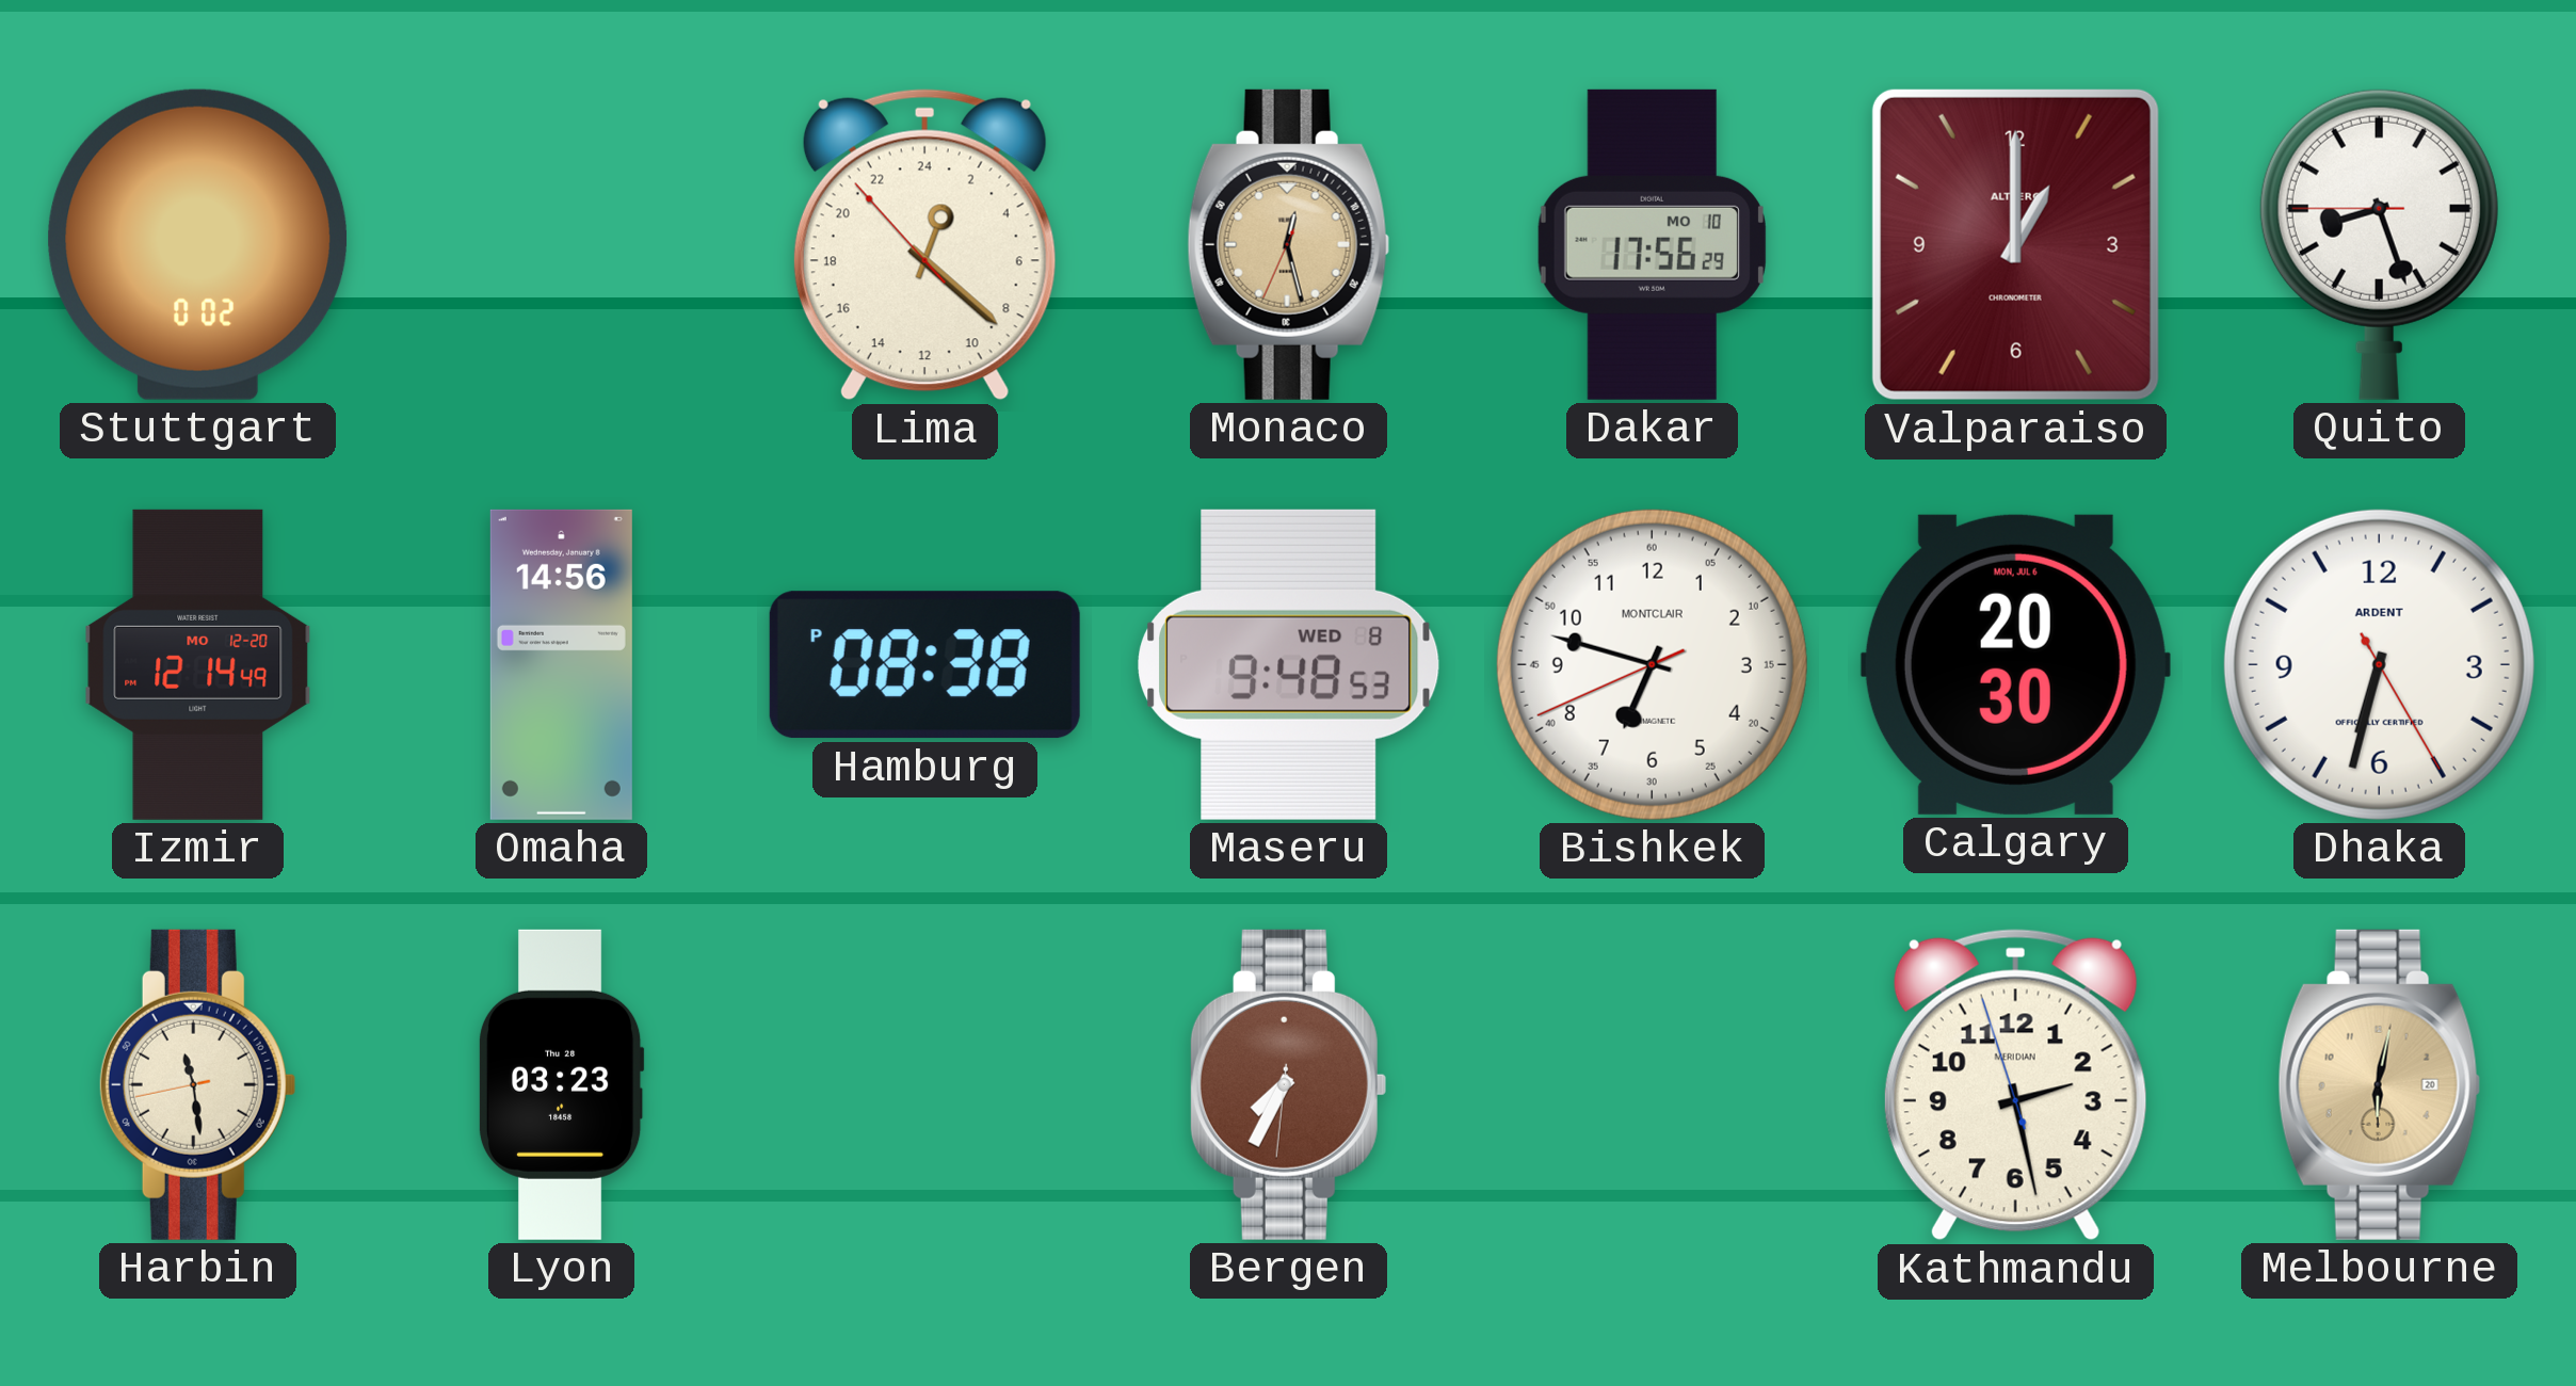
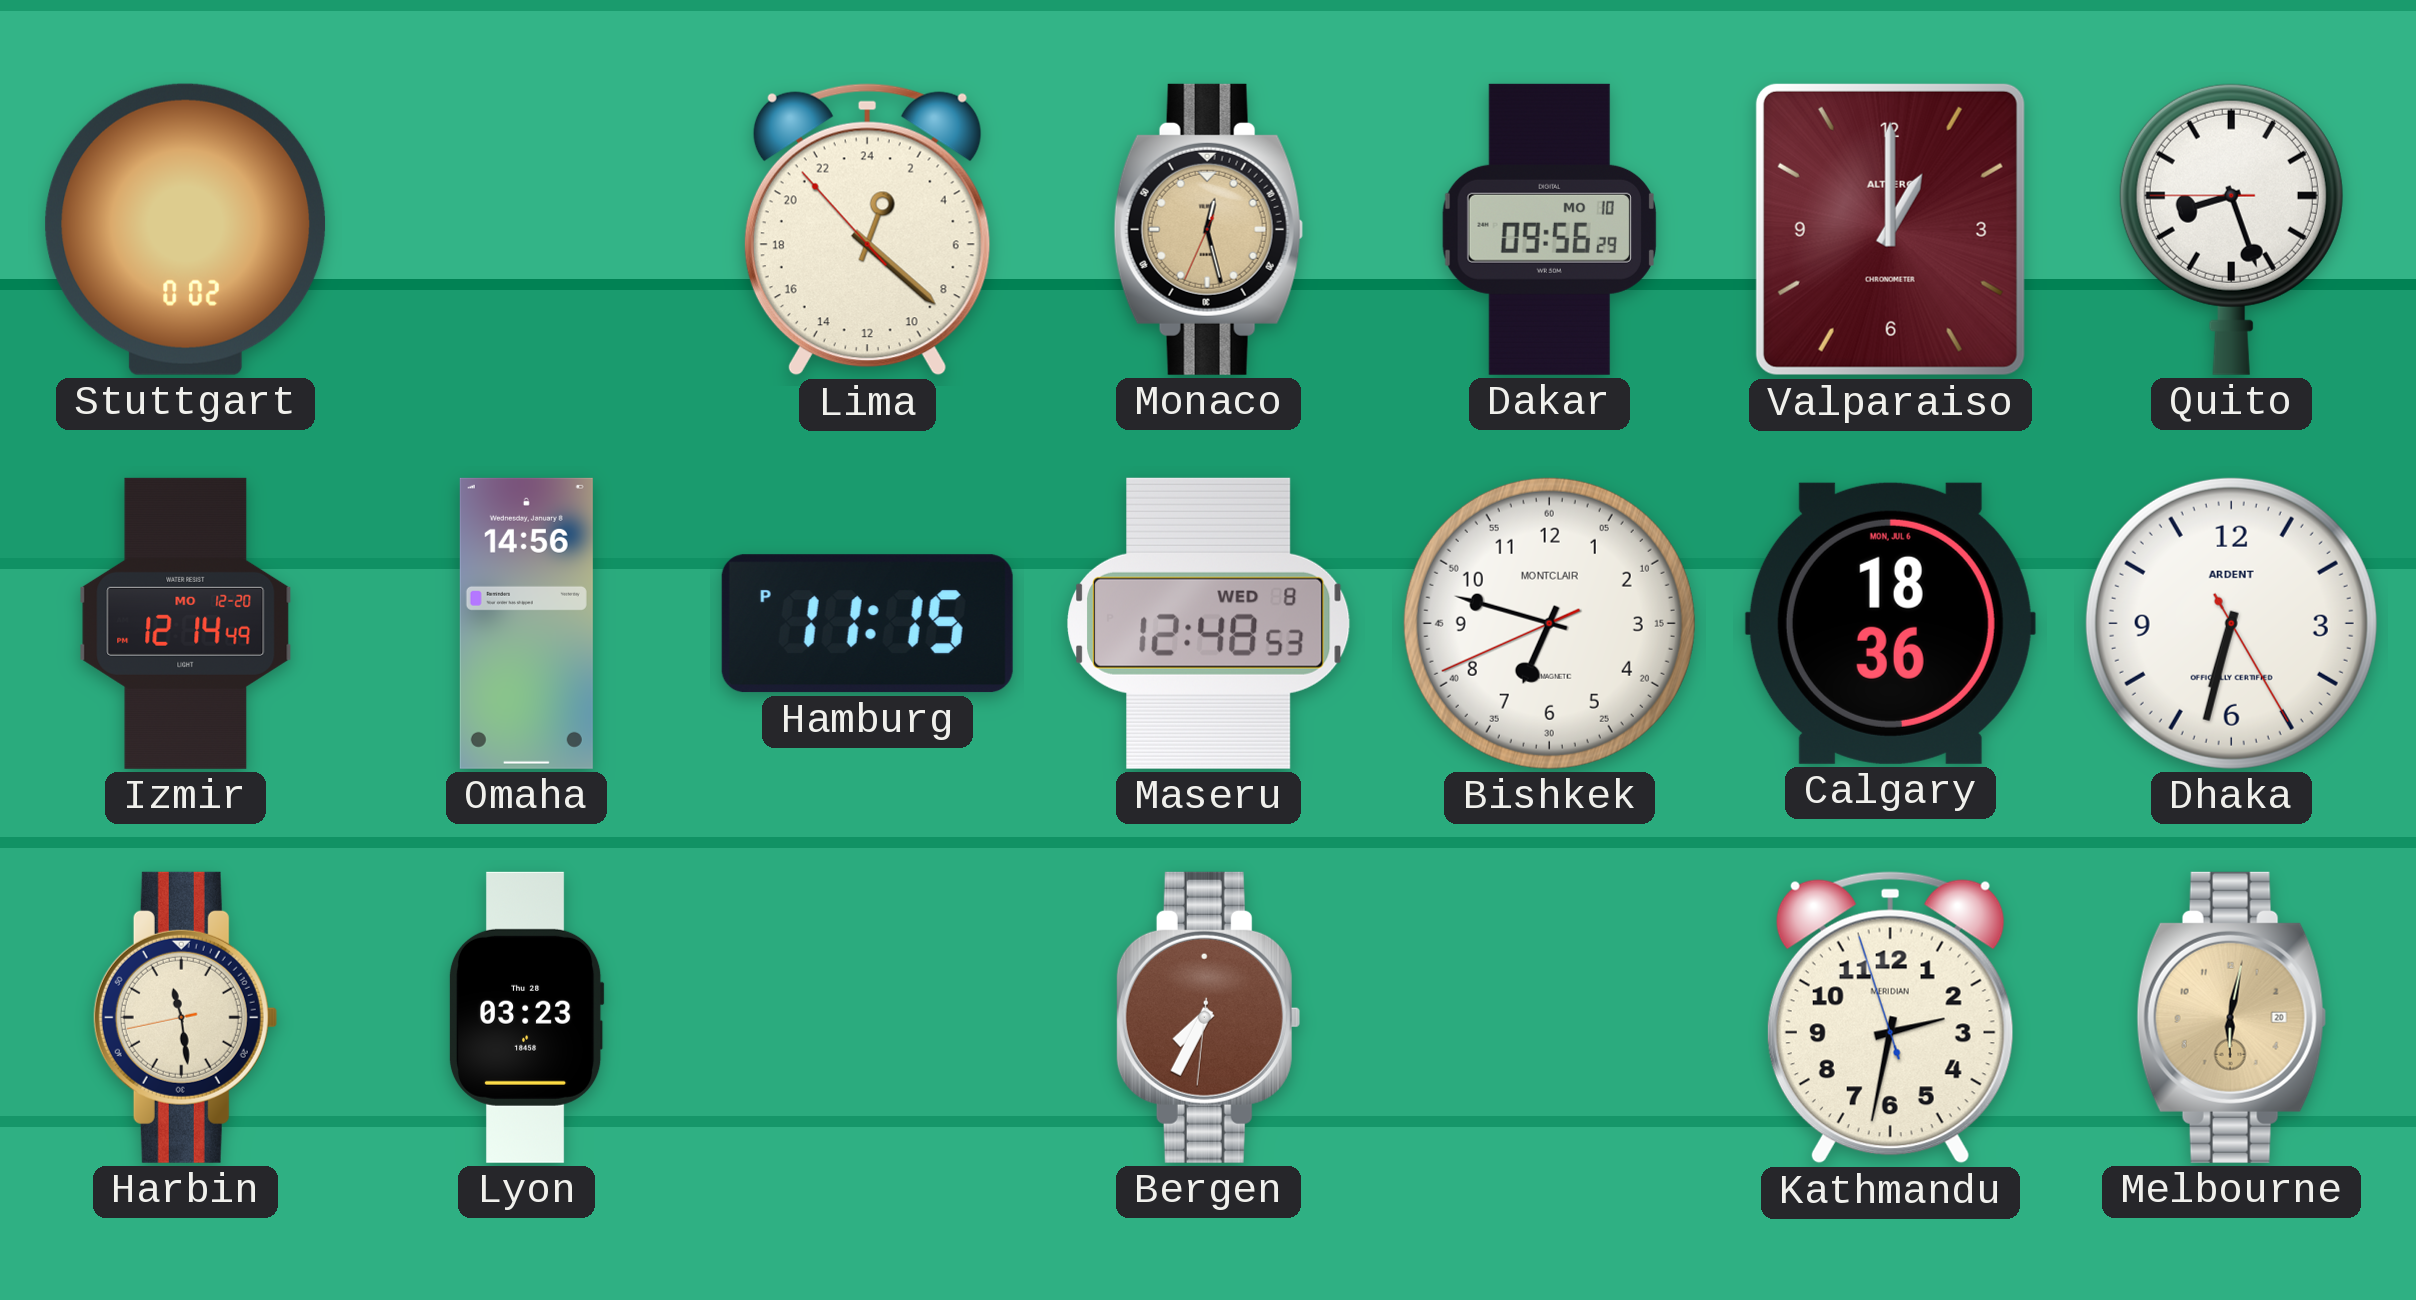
Dakar: 17:56 -> 09:56 (1549, 229)
Hamburg: 08:38 -> 11:15 (867, 624)
Maseru: 9:48 -> 12:48 (1209, 623)
Calgary: 20:30 -> 18:36 (1890, 623)
Kathmandu: 2:27 -> 2:31 (1890, 1018)
